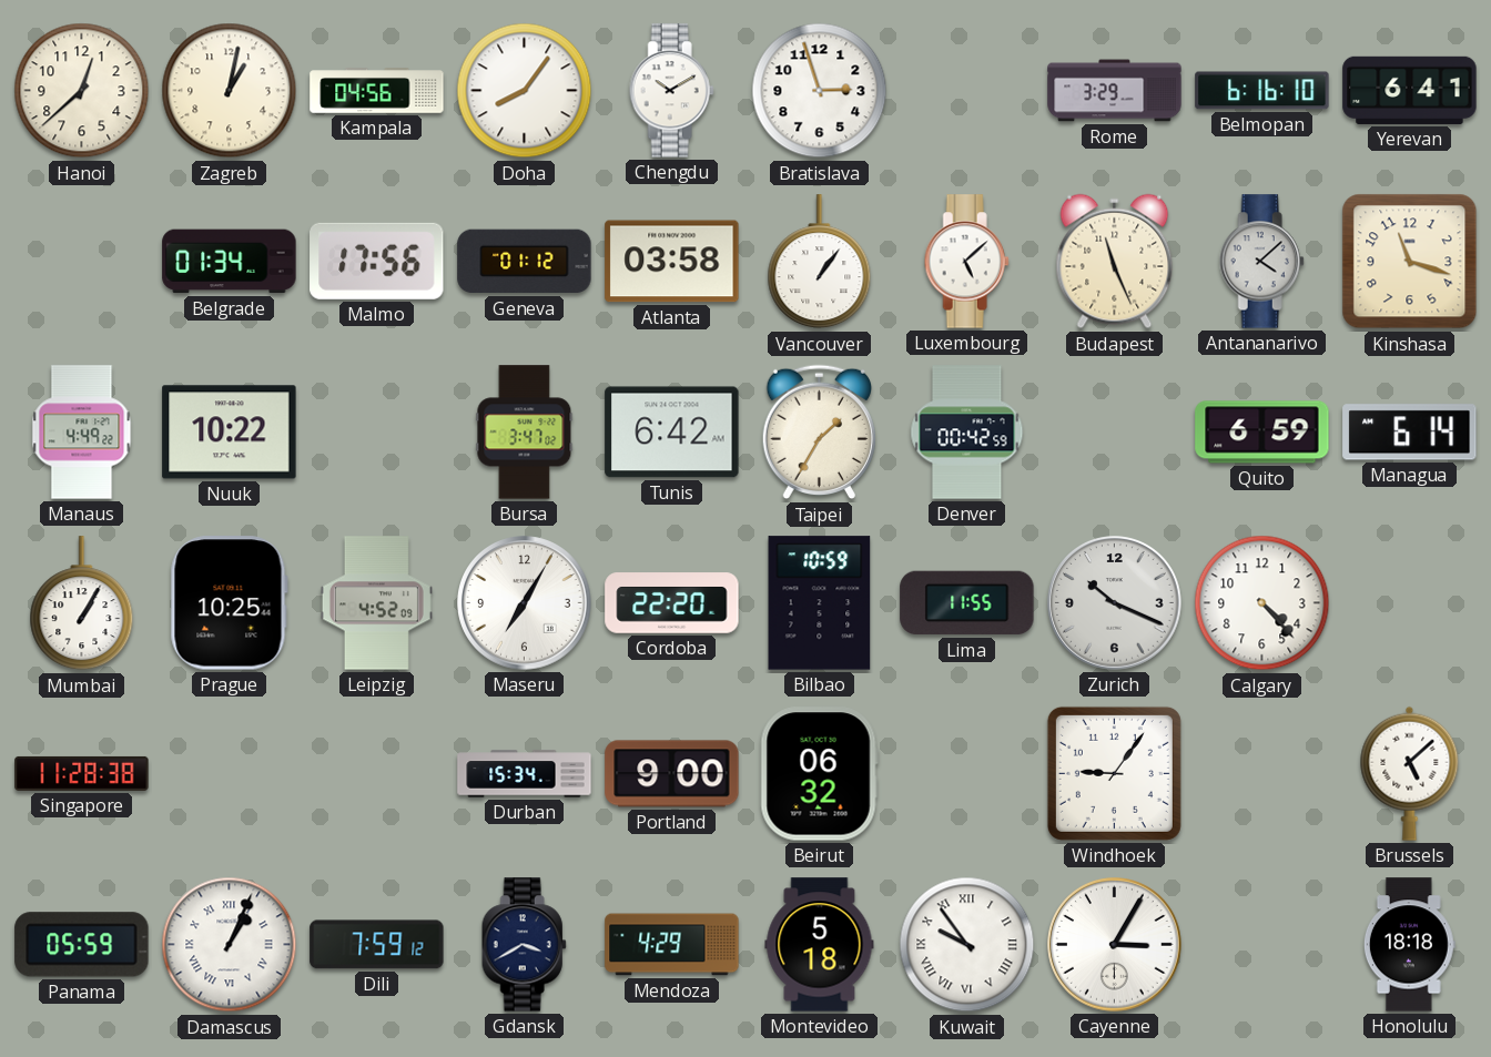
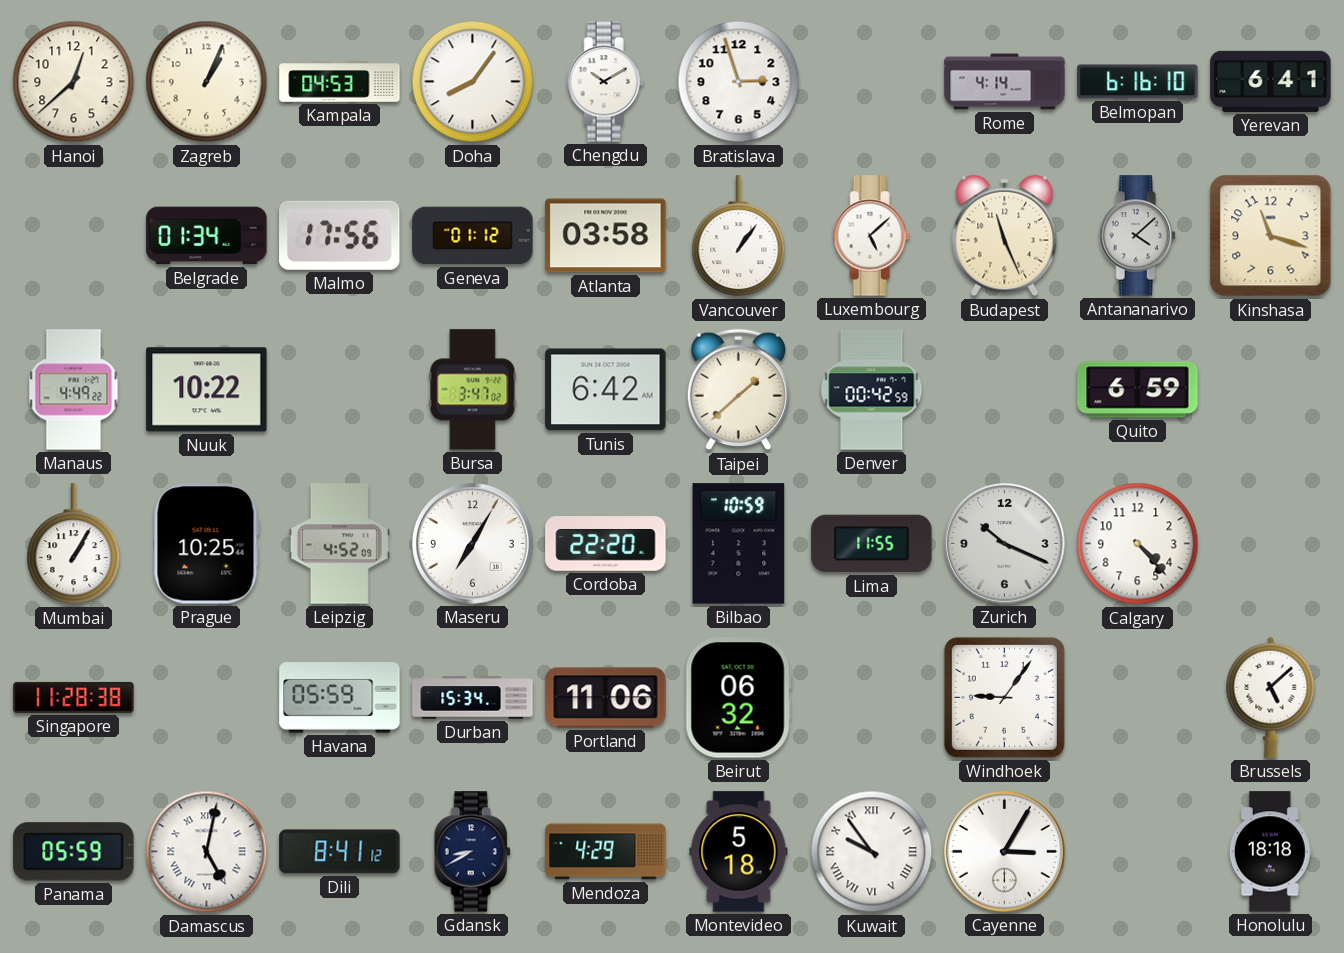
Zagreb: 1:02 -> 1:04 (207, 82)
Kampala: 04:56 -> 04:53 (340, 82)
Rome: 3:29 -> 4:14 (1005, 82)
Taipei: 1:35 -> 1:38 (738, 390)
Managua: 6:14 -> none (1410, 433)
Havana: none -> 05:59 (340, 698)
Portland: 9:00 -> 11:06 (606, 698)
Damascus: 1:04 -> 5:02 (207, 852)
Dili: 7:59 -> 8:41 (340, 852)
Gdansk: 3:40 -> 8:40 (472, 852)
